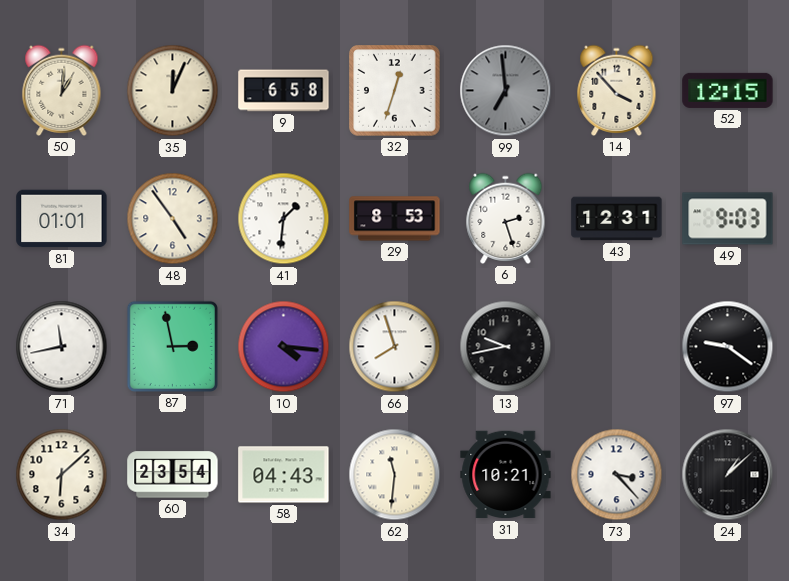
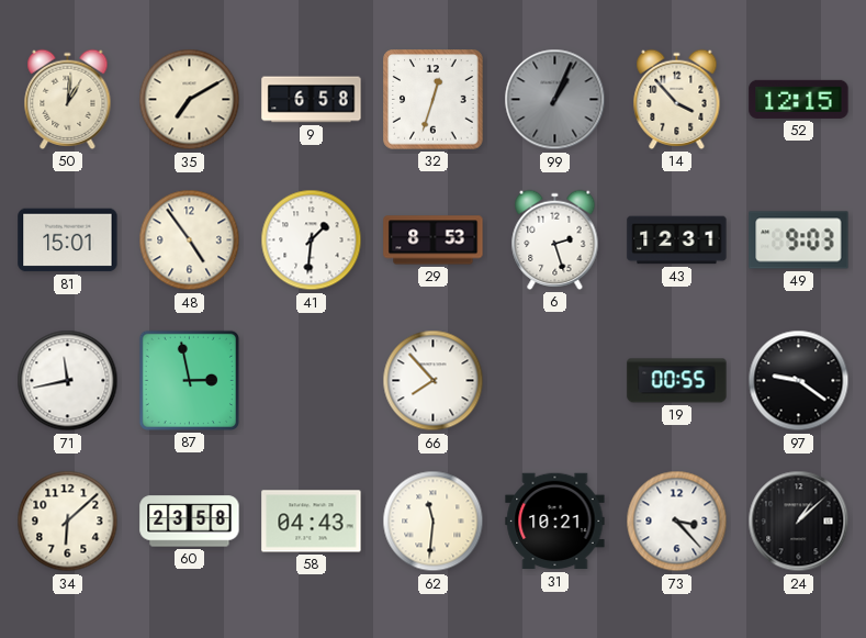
35: 12:04 -> 7:10 (190, 100)
99: 6:59 -> 1:04 (555, 100)
81: 01:01 -> 15:01 (68, 240)
10: 4:16 -> none (284, 347)
66: 7:57 -> 7:53 (434, 381)
13: 9:43 -> none (506, 347)
19: none -> 00:55 (677, 381)
60: 23:54 -> 23:58 (190, 522)
